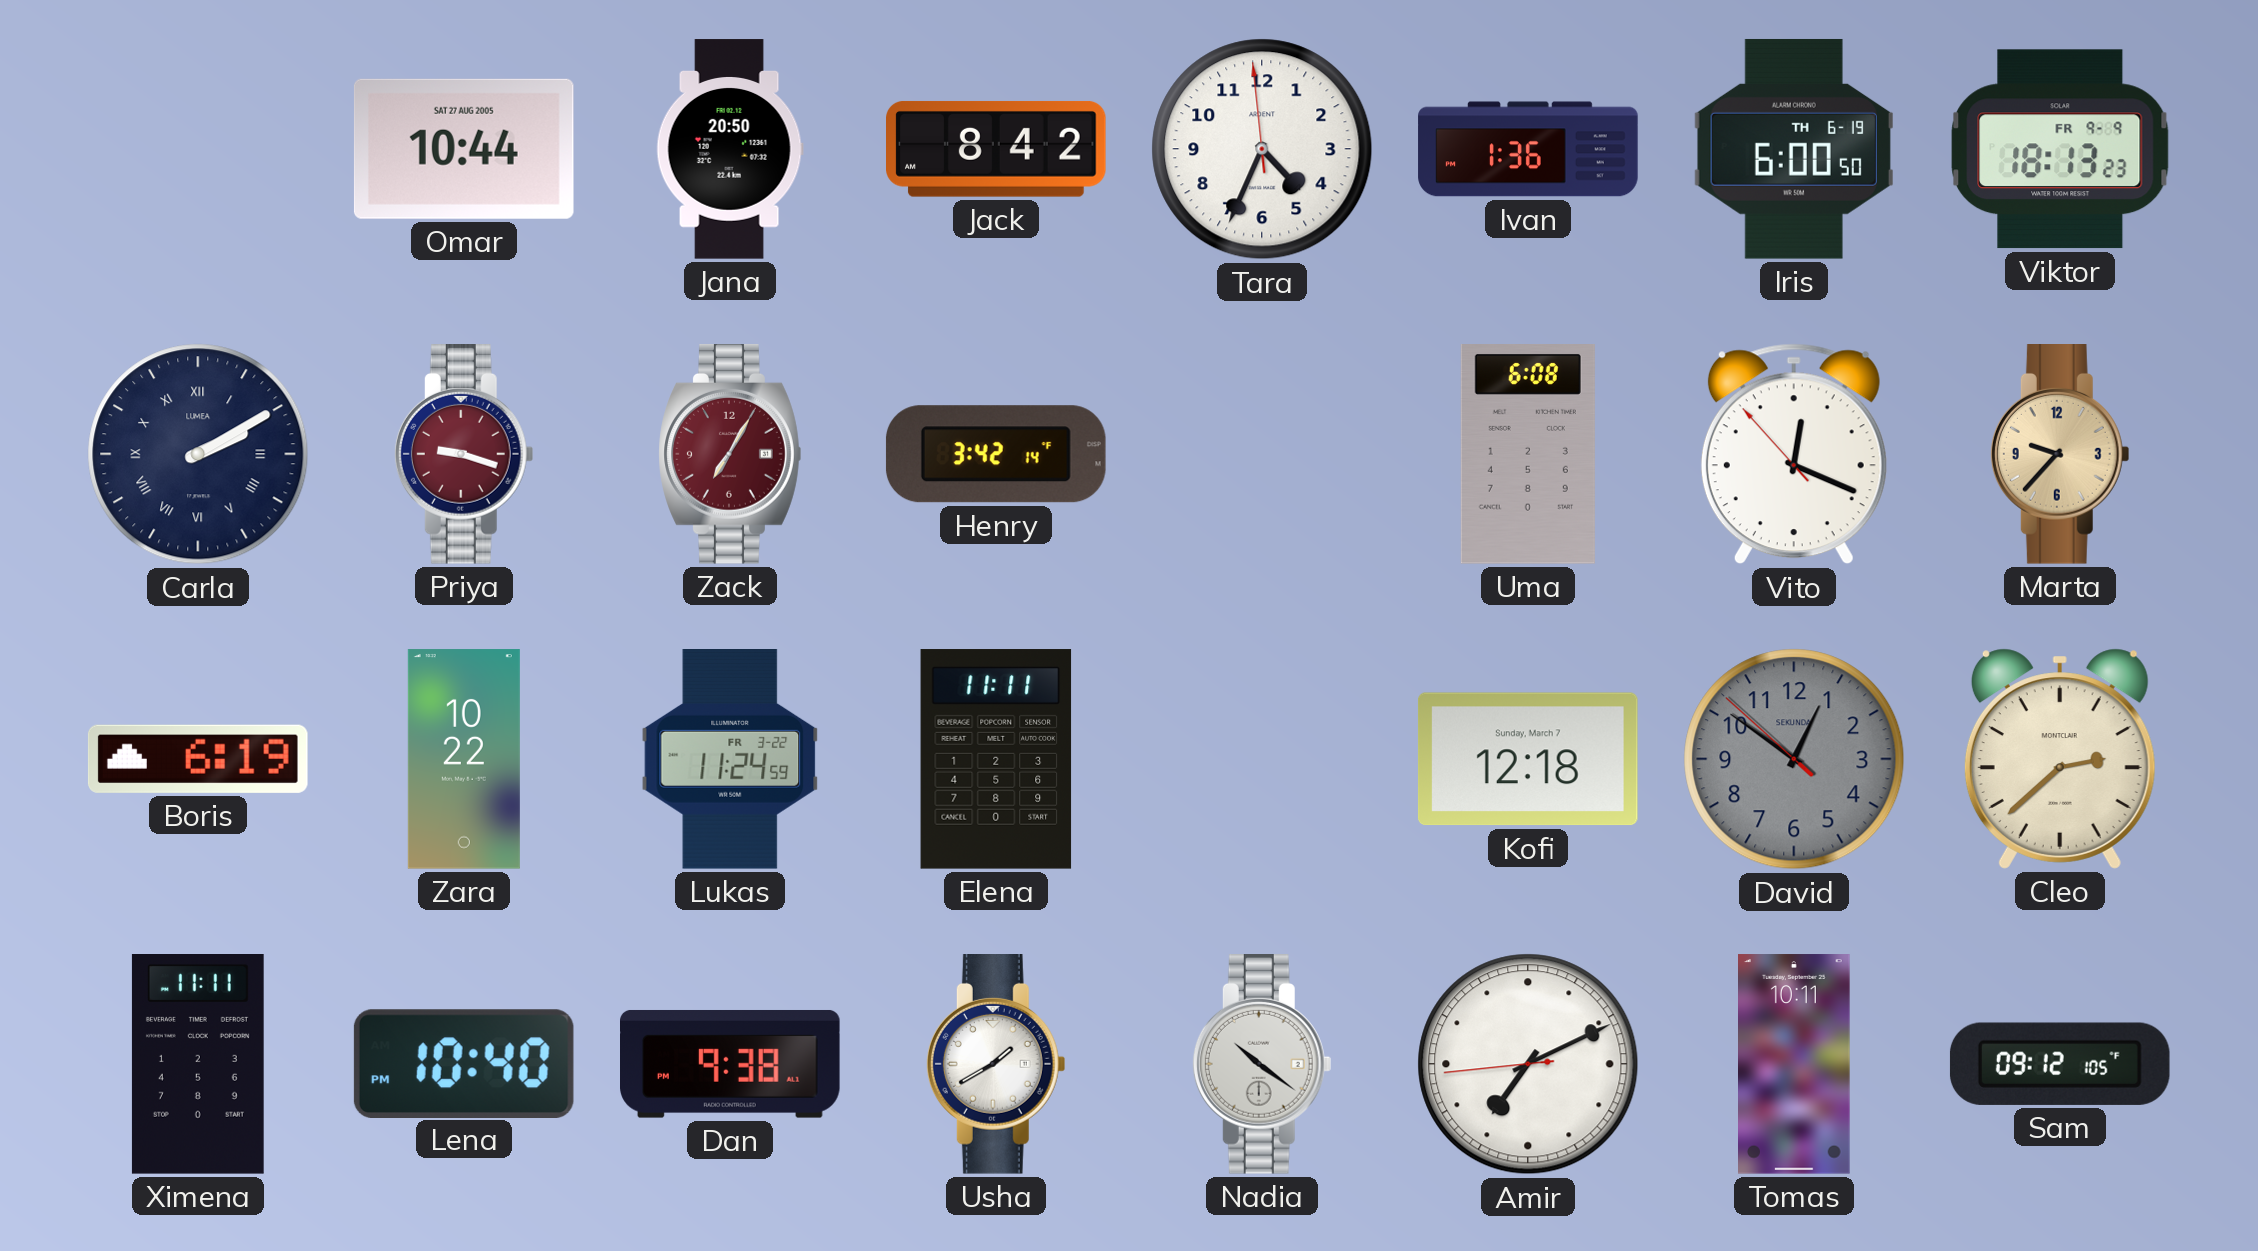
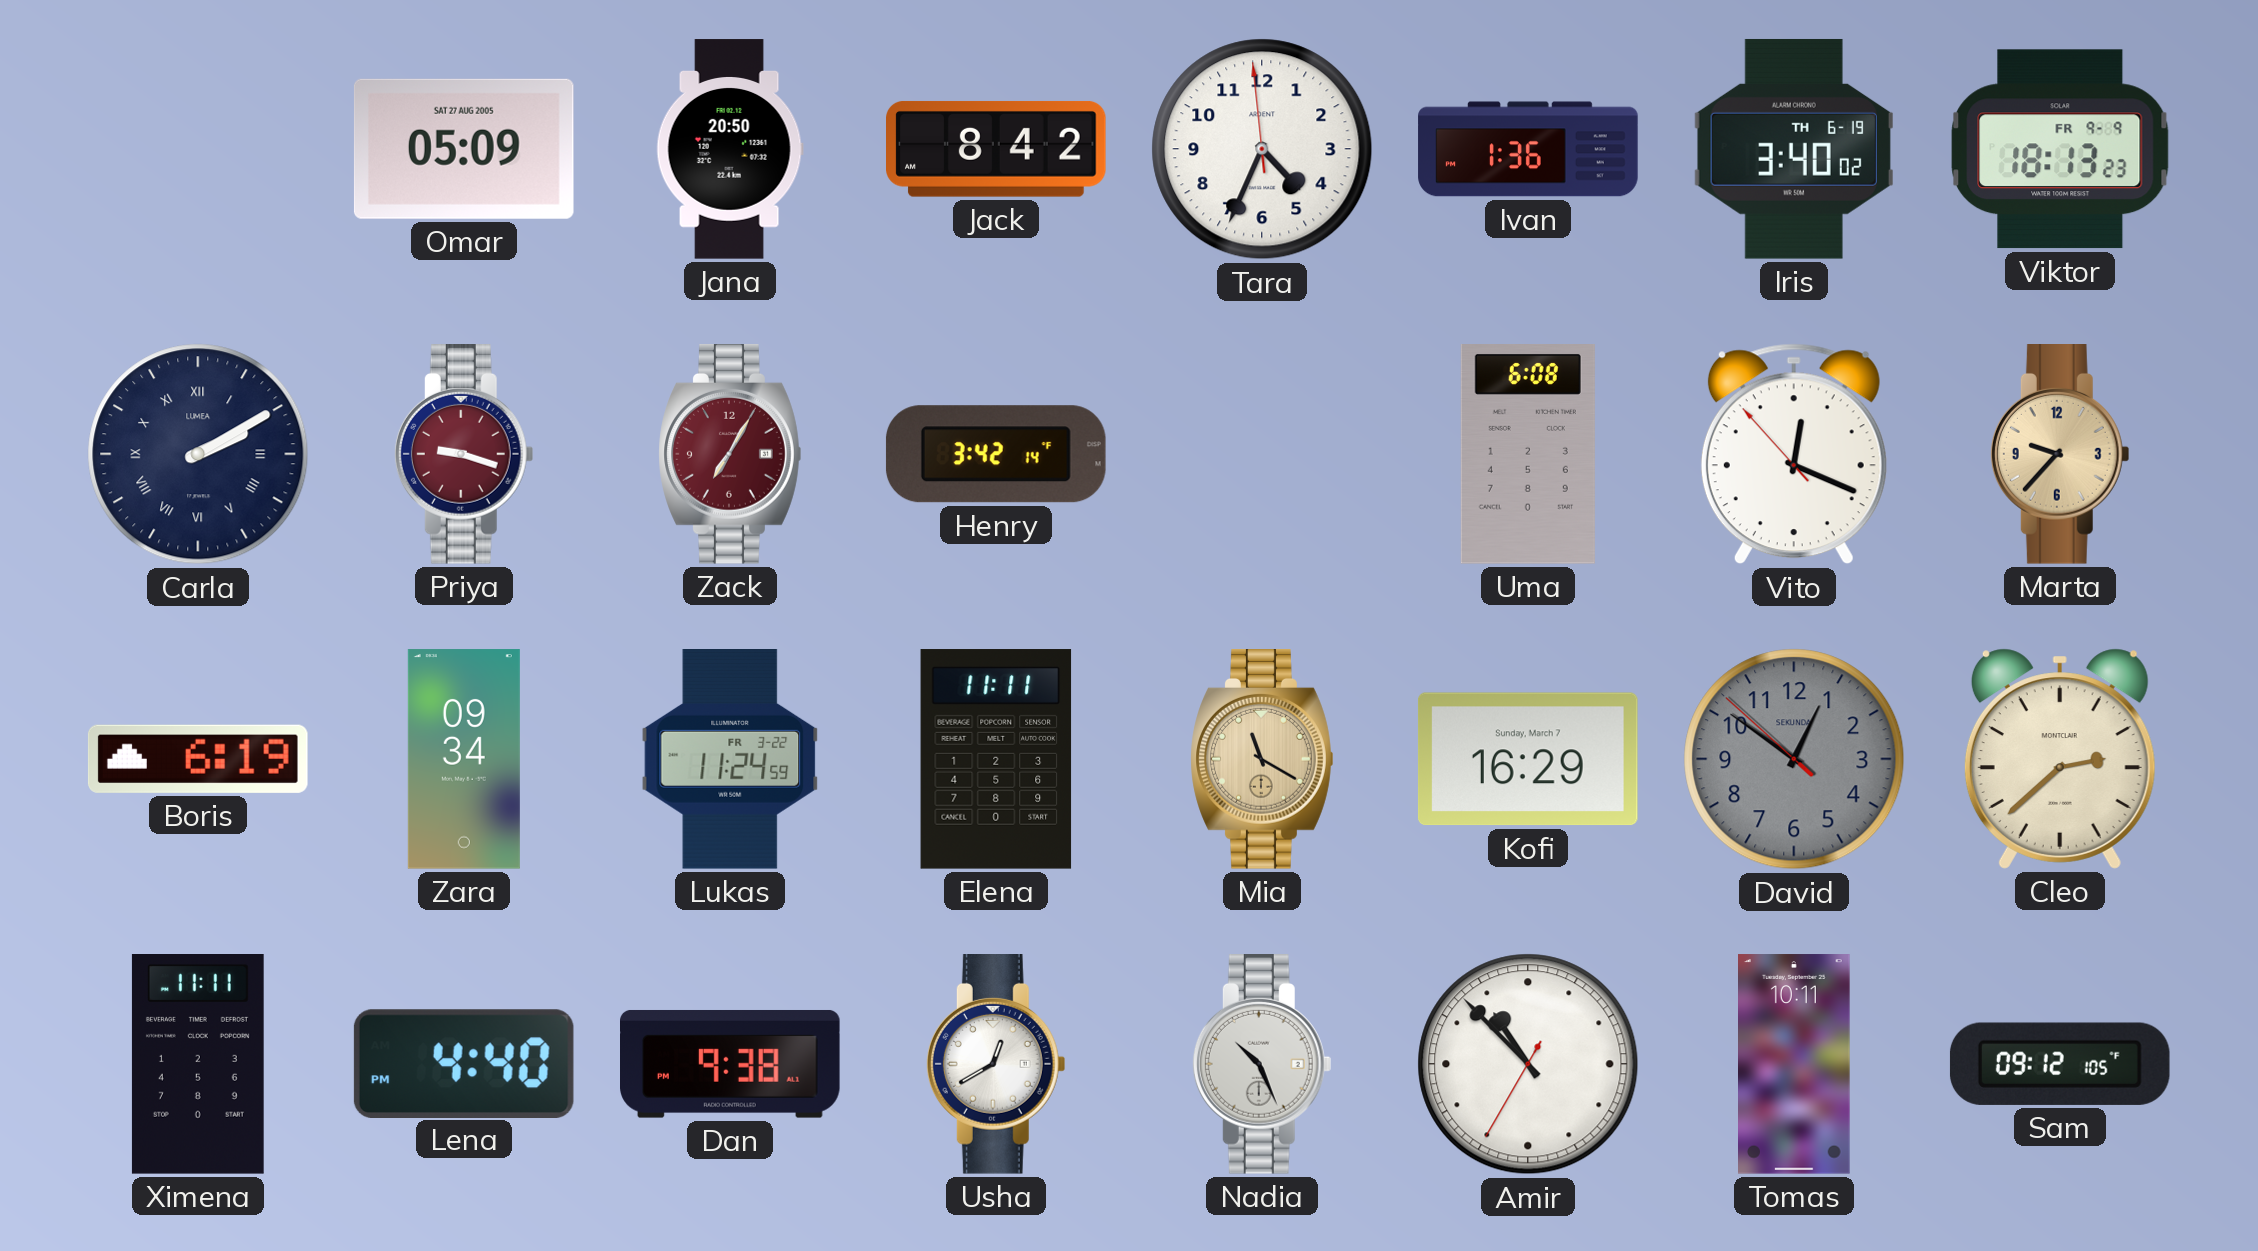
Omar: 10:44 -> 05:09 (464, 149)
Iris: 6:00 -> 3:40 (1794, 149)
Zara: 10:22 -> 09:34 (464, 759)
Mia: none -> 11:20 (1262, 760)
Kofi: 12:18 -> 16:29 (1528, 759)
Lena: 10:40 -> 4:40 (464, 1063)
Usha: 1:40 -> 12:40 (996, 1065)
Nadia: 10:21 -> 10:26 (1262, 1065)
Amir: 7:10 -> 10:52 (1528, 1064)
